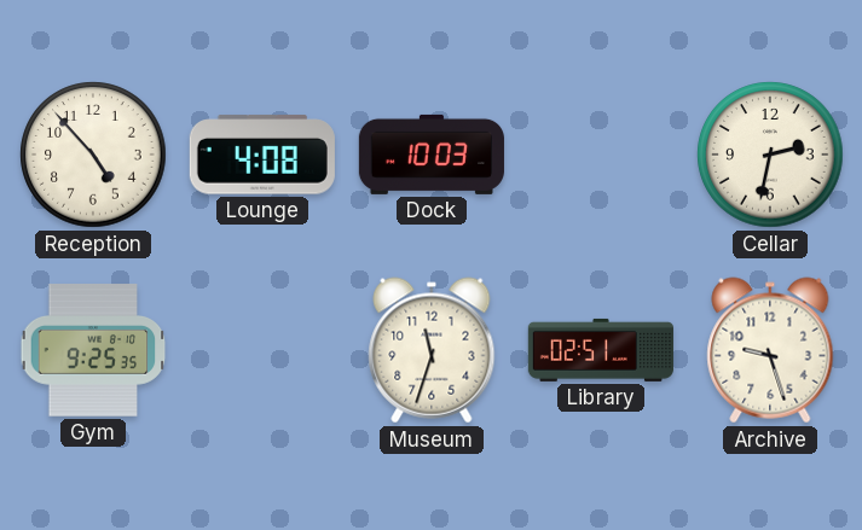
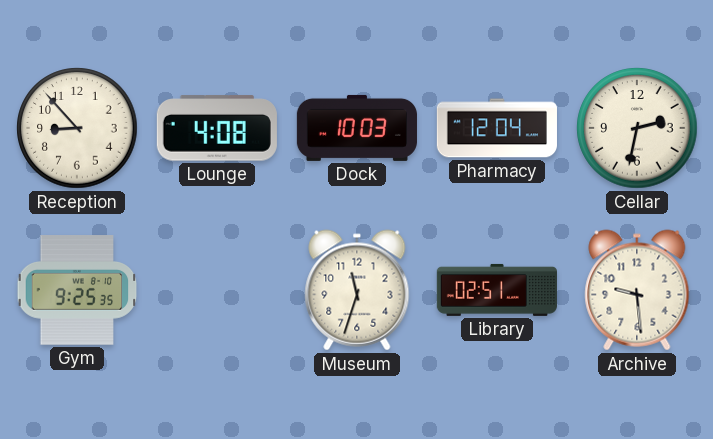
Reception: 4:53 -> 8:53 (77, 128)
Pharmacy: none -> 12:04 (497, 128)
Archive: 9:27 -> 9:29 (637, 290)
